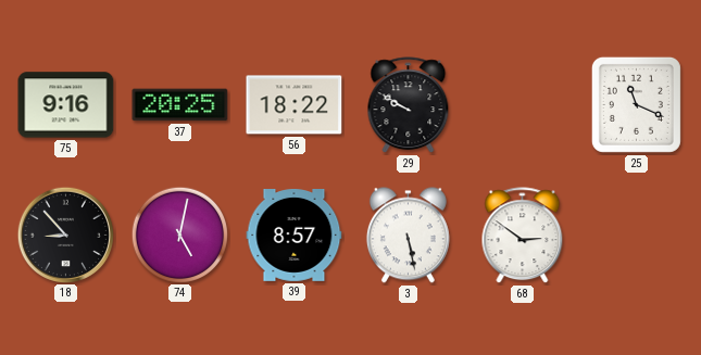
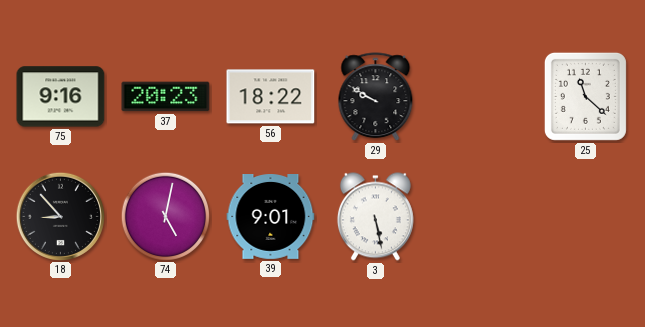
37: 20:25 -> 20:23 (166, 97)
25: 11:19 -> 11:22 (585, 96)
39: 8:57 -> 9:01 (271, 217)
68: 2:51 -> none (523, 236)
